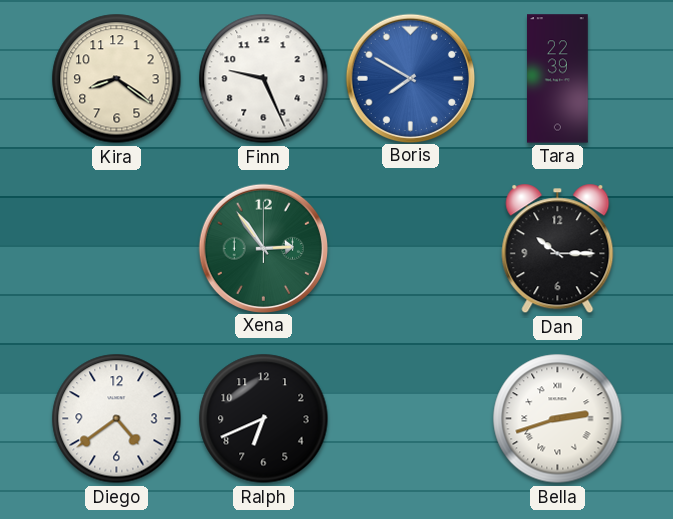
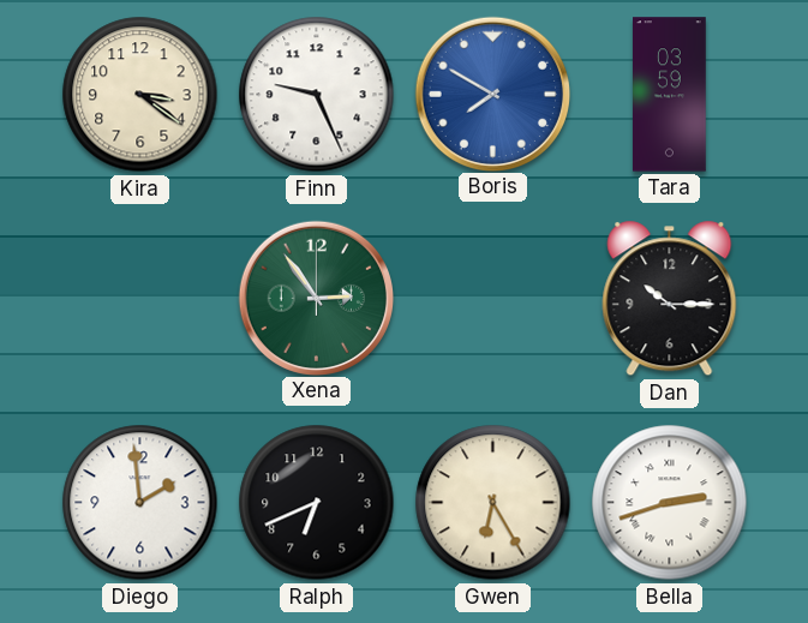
Kira: 8:21 -> 3:21 (140, 95)
Tara: 22:39 -> 03:59 (670, 95)
Diego: 4:39 -> 1:59 (140, 503)
Gwen: none -> 6:25 (493, 503)
